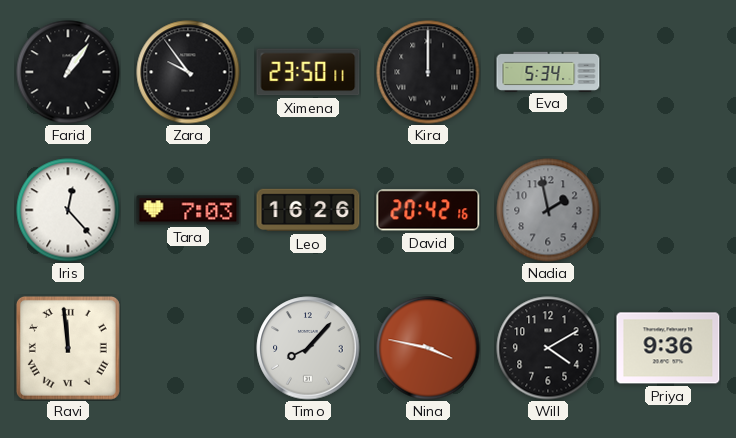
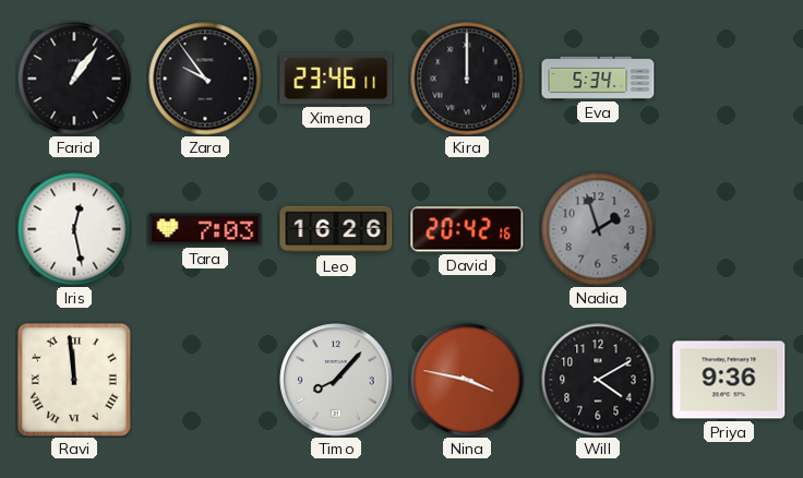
Ximena: 23:50 -> 23:46 (336, 79)
Iris: 12:23 -> 12:28 (74, 229)
Nadia: 1:58 -> 1:57 (598, 229)
